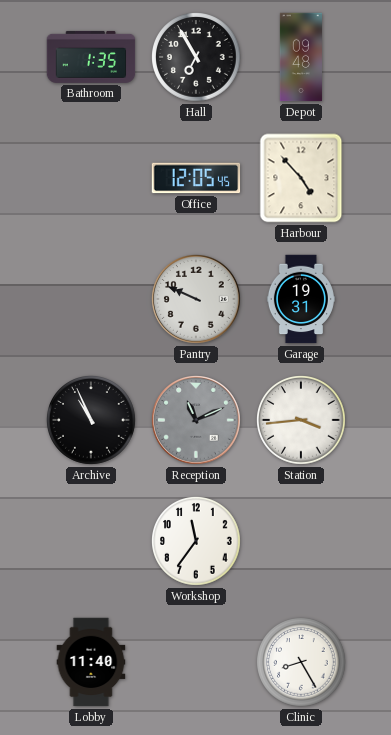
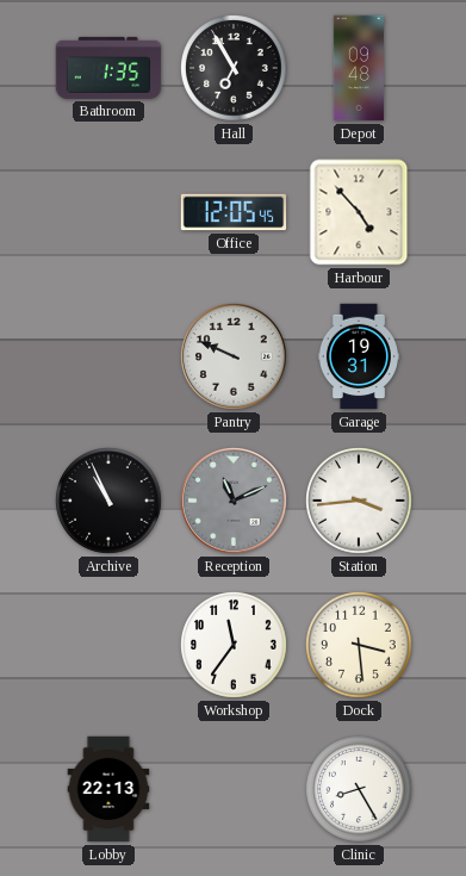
Dock: none -> 3:29 (360, 646)
Lobby: 11:40 -> 22:13 (108, 789)
